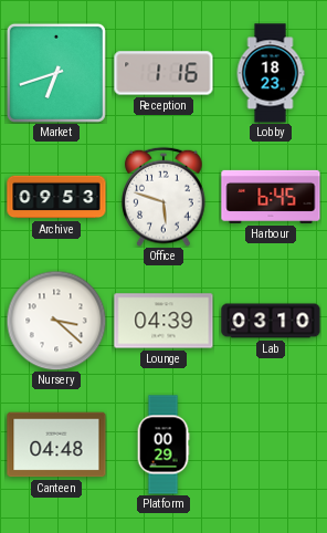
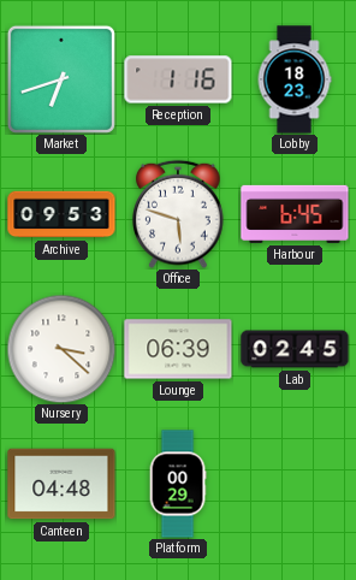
Lounge: 04:39 -> 06:39 (178, 349)
Lab: 03:10 -> 02:45 (295, 349)
